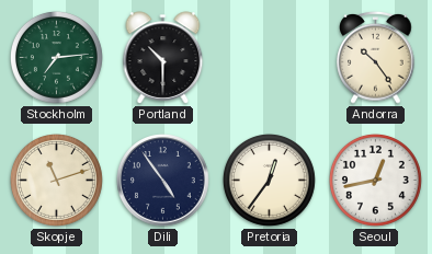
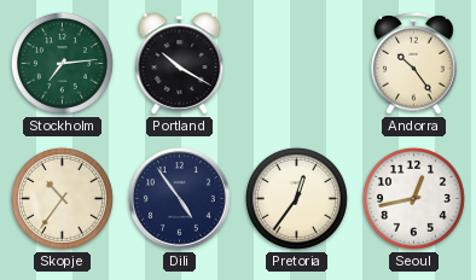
Portland: 10:30 -> 10:20 (180, 64)
Skopje: 11:12 -> 10:36 (62, 198)
